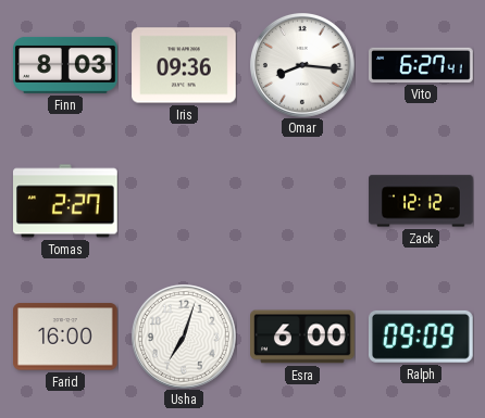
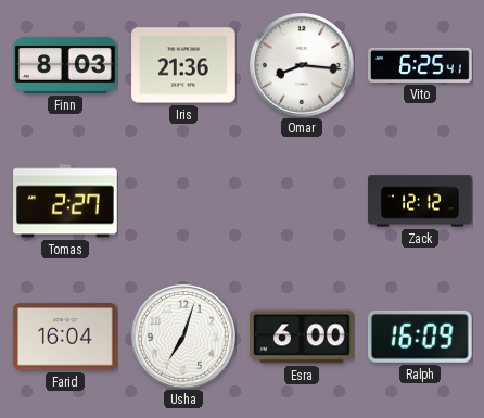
Iris: 09:36 -> 21:36 (183, 65)
Vito: 6:27 -> 6:25 (420, 65)
Farid: 16:00 -> 16:04 (66, 337)
Ralph: 09:09 -> 16:09 (420, 337)
